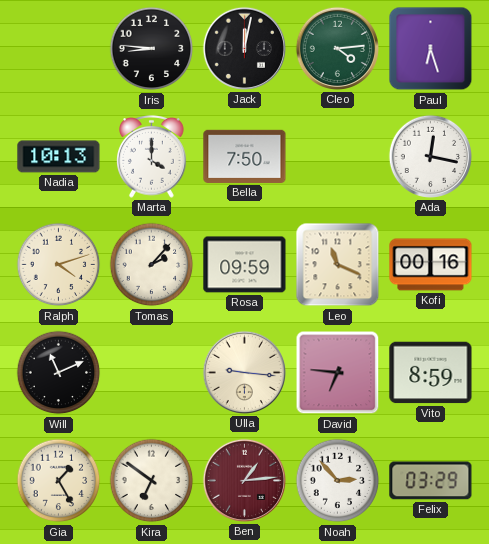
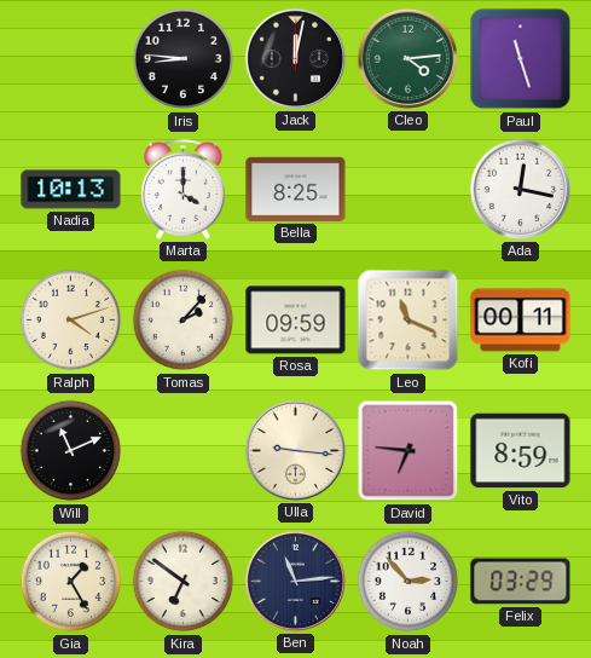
Paul: 6:27 -> 11:27 (521, 59)
Bella: 7:50 -> 8:25 (296, 189)
Kofi: 00:16 -> 00:11 (521, 321)
Ben: 1:14 -> 11:14 (295, 581)
Ben dial: burgundy -> navy (295, 581)
